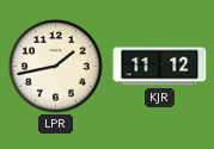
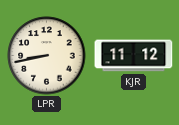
LPR: 1:43 -> 8:43 (47, 56)
